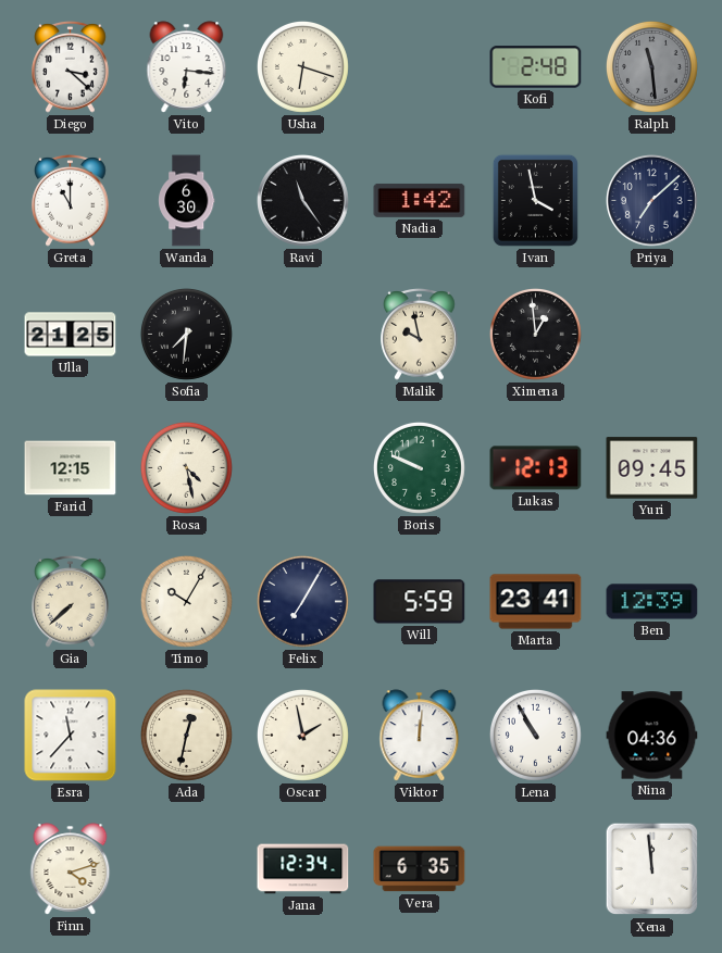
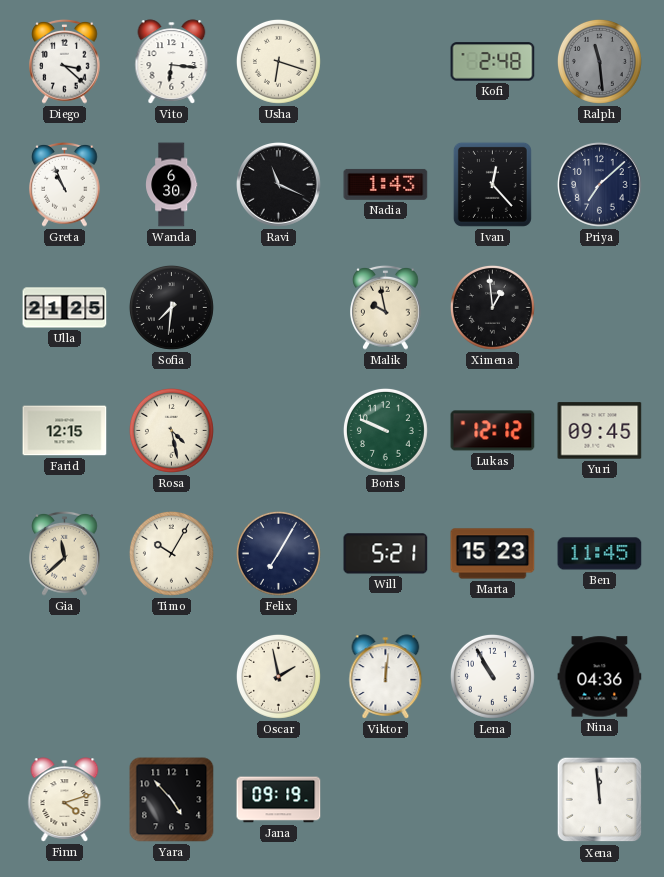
Greta: 11:00 -> 10:56 (65, 184)
Ravi: 11:24 -> 11:19 (279, 185)
Nadia: 1:42 -> 1:43 (386, 184)
Ivan: 3:58 -> 12:23 (492, 184)
Lukas: 12:13 -> 12:12 (493, 431)
Gia: 7:38 -> 11:38 (65, 553)
Will: 5:59 -> 5:21 (386, 554)
Marta: 23:41 -> 15:23 (493, 554)
Ben: 12:39 -> 11:45 (600, 554)
Esra: 11:37 -> none (71, 736)
Ada: 12:32 -> none (186, 735)
Yara: none -> 4:53 (172, 800)
Jana: 12:34 -> 09:19 (279, 800)
Vera: 6:35 -> none (420, 869)
